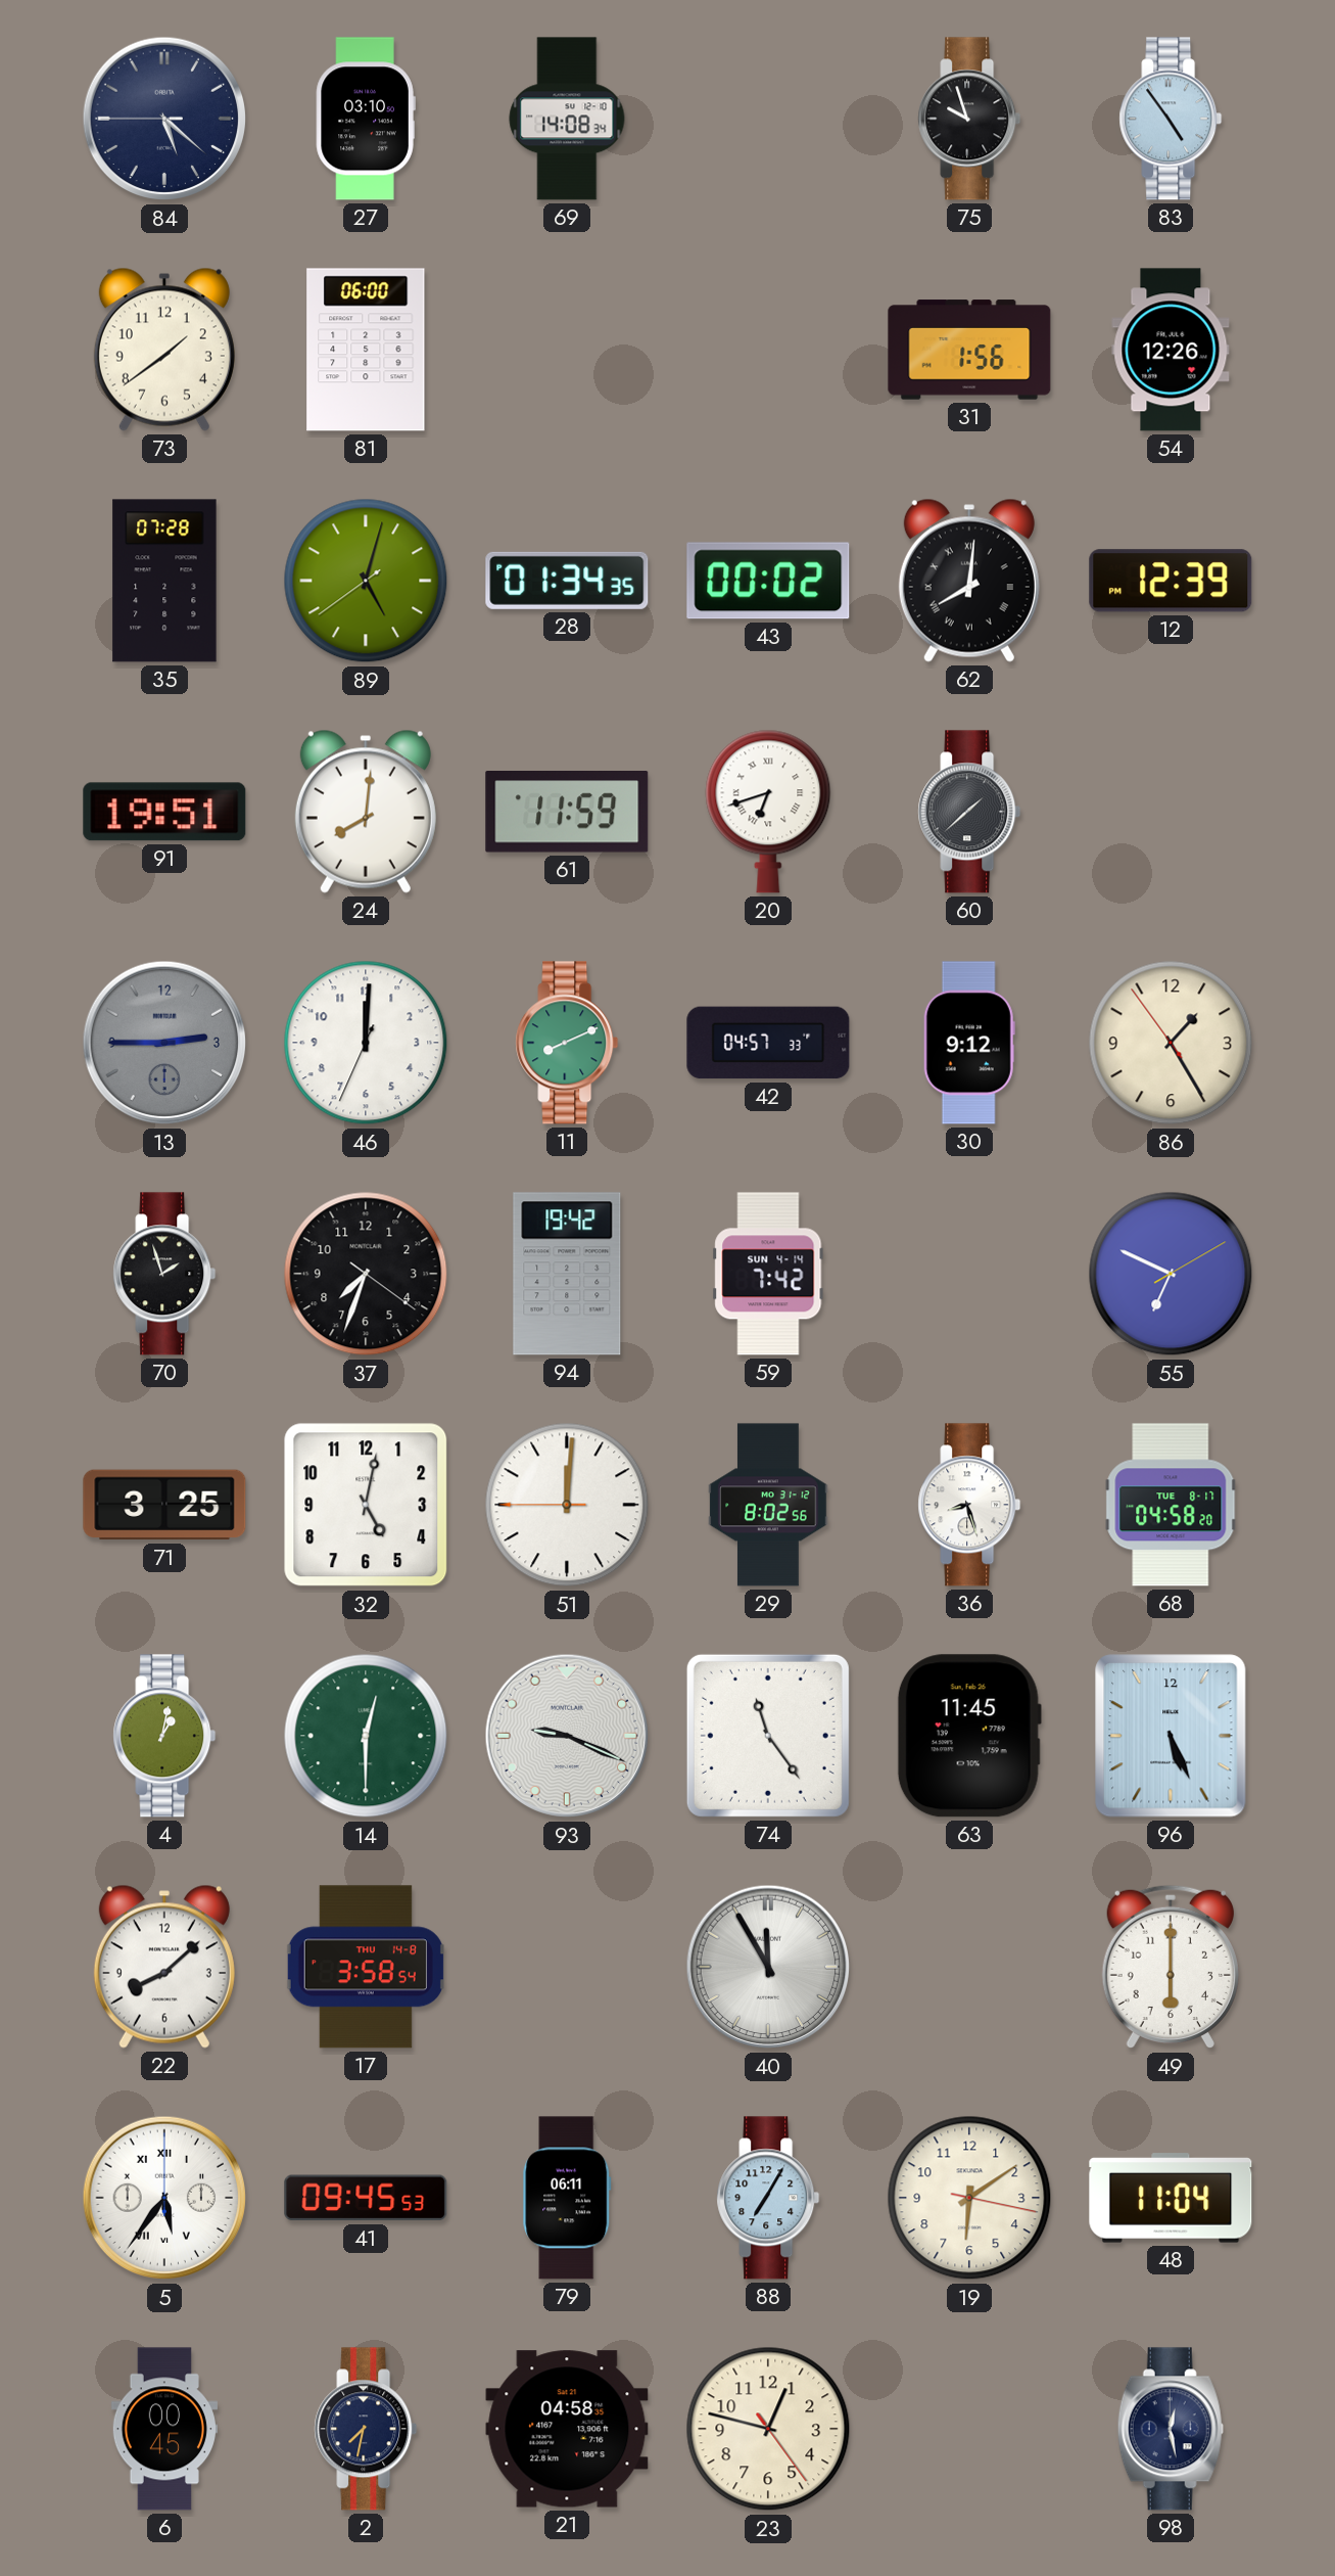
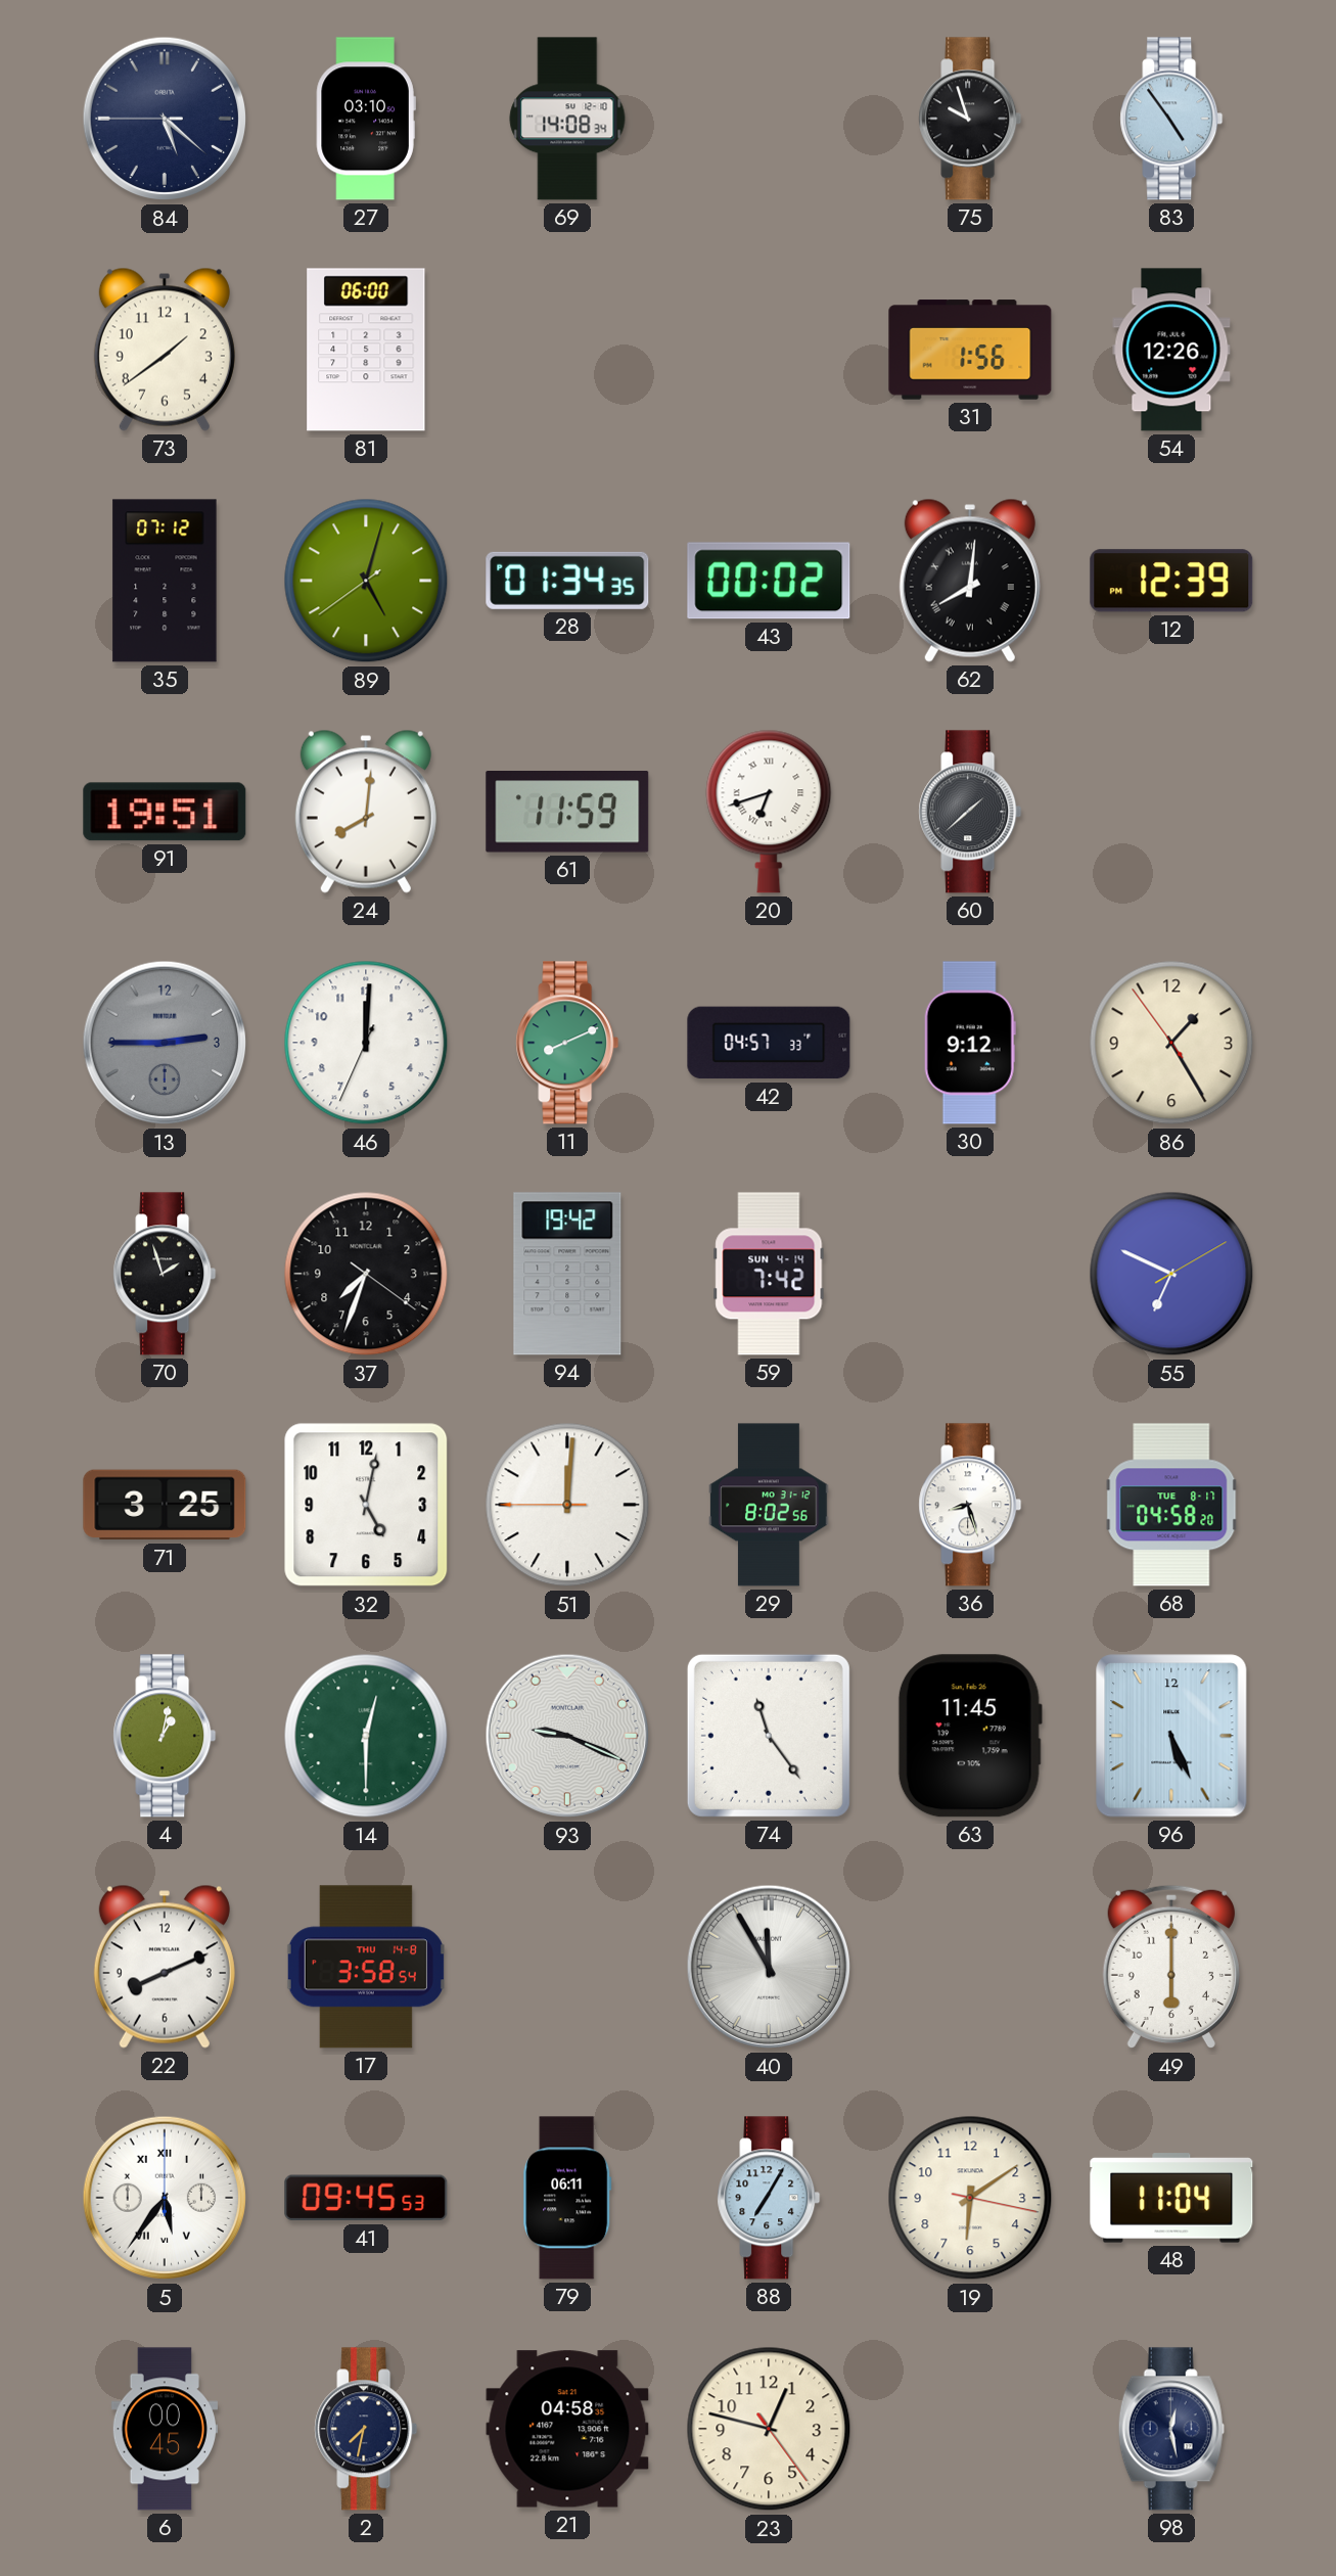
35: 07:28 -> 07:12 (165, 581)
22: 8:08 -> 8:11 (165, 1967)
